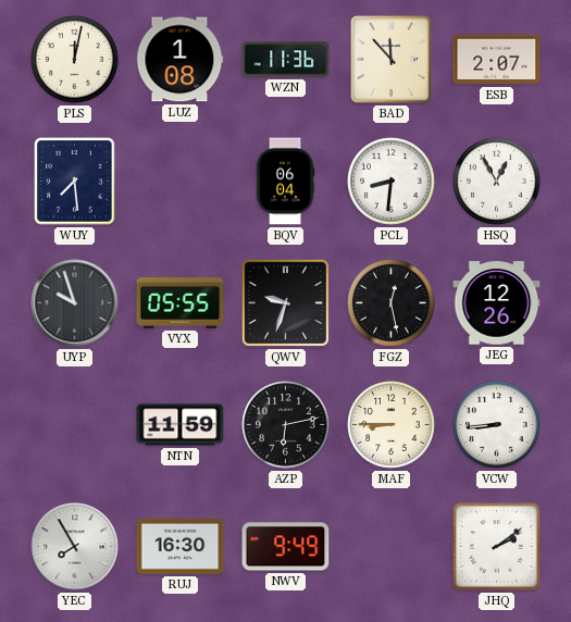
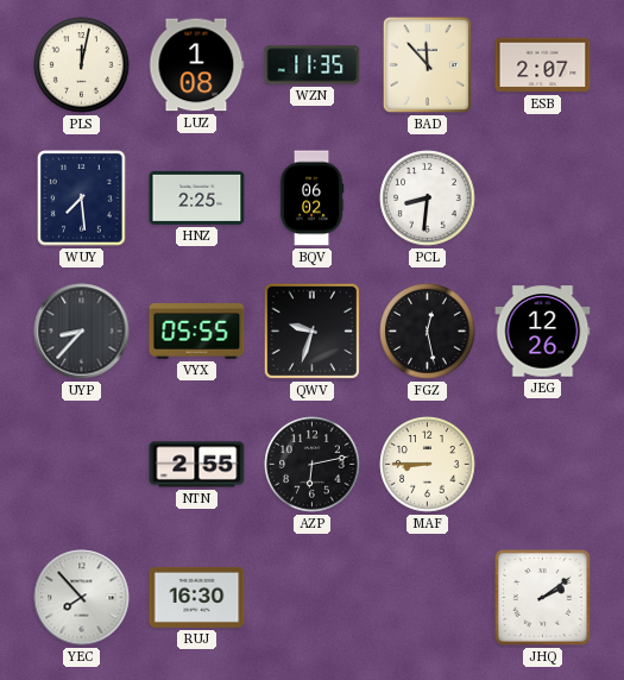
WZN: 11:36 -> 11:35 (313, 65)
HNZ: none -> 2:25 (197, 197)
BQV: 06:04 -> 06:02 (311, 199)
HSQ: 12:55 -> none (497, 182)
UYP: 9:57 -> 8:37 (82, 332)
NTN: 11:59 -> 2:55 (197, 465)
VCW: 8:44 -> none (497, 425)
YEC: 7:55 -> 7:53 (82, 598)
NWV: 9:49 -> none (286, 547)
